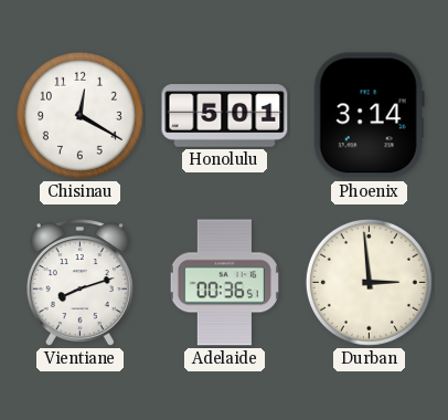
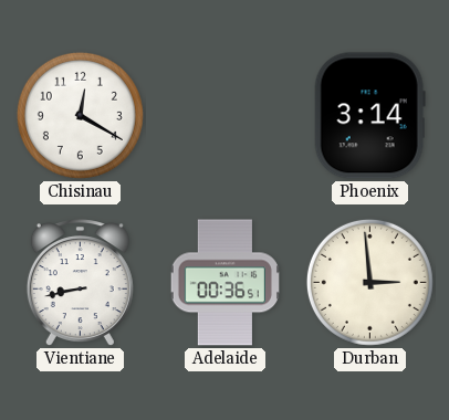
Honolulu: 5:01 -> none (225, 116)
Vientiane: 8:12 -> 8:43 (80, 283)
